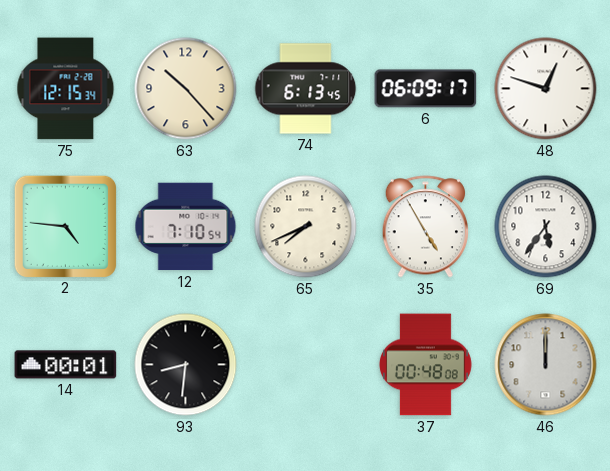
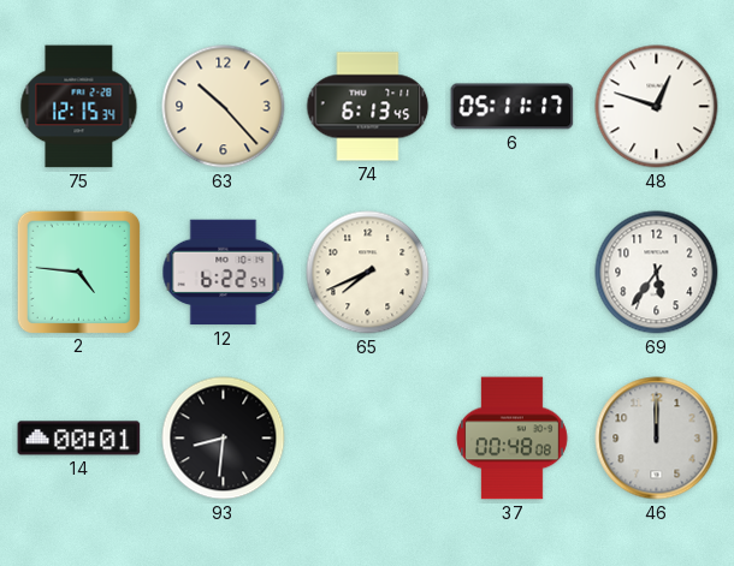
6: 06:09 -> 05:11 (513, 107)
12: 7:10 -> 6:22 (224, 273)
35: 4:55 -> none (425, 227)
